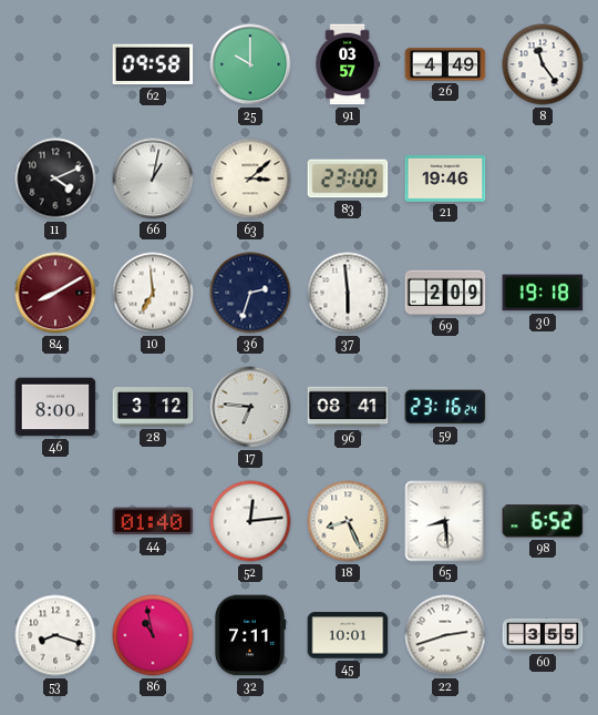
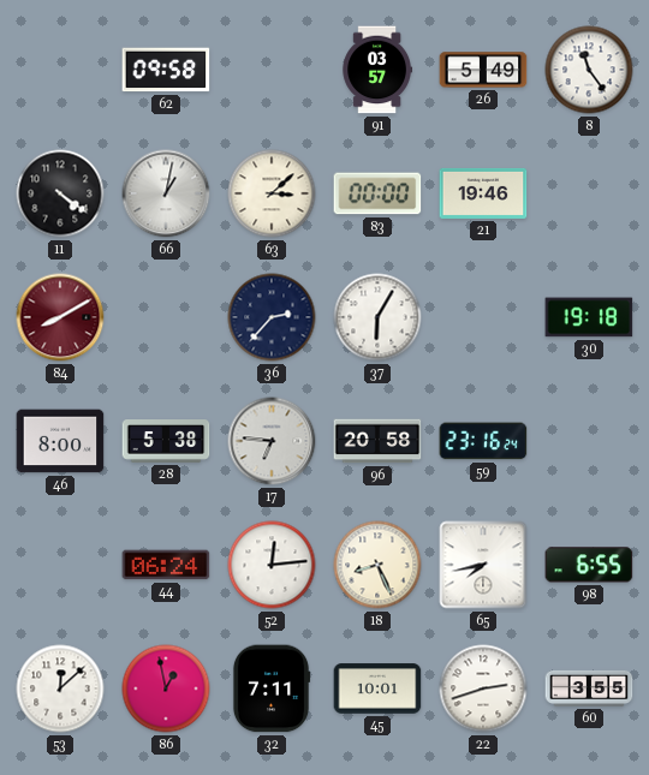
25: 10:00 -> none (250, 64)
26: 4:49 -> 5:49 (483, 70)
11: 4:11 -> 4:21 (60, 193)
83: 23:00 -> 00:00 (377, 193)
10: 6:59 -> none (153, 293)
36: 2:33 -> 2:37 (272, 317)
37: 5:59 -> 6:05 (377, 317)
69: 2:09 -> none (445, 293)
28: 3:12 -> 5:38 (166, 442)
96: 08:41 -> 20:58 (377, 441)
44: 01:40 -> 06:24 (166, 565)
65: 8:29 -> 7:43 (483, 565)
98: 6:52 -> 6:55 (589, 565)
53: 8:18 -> 12:08 (60, 688)
86: 10:58 -> 12:58 (166, 688)
